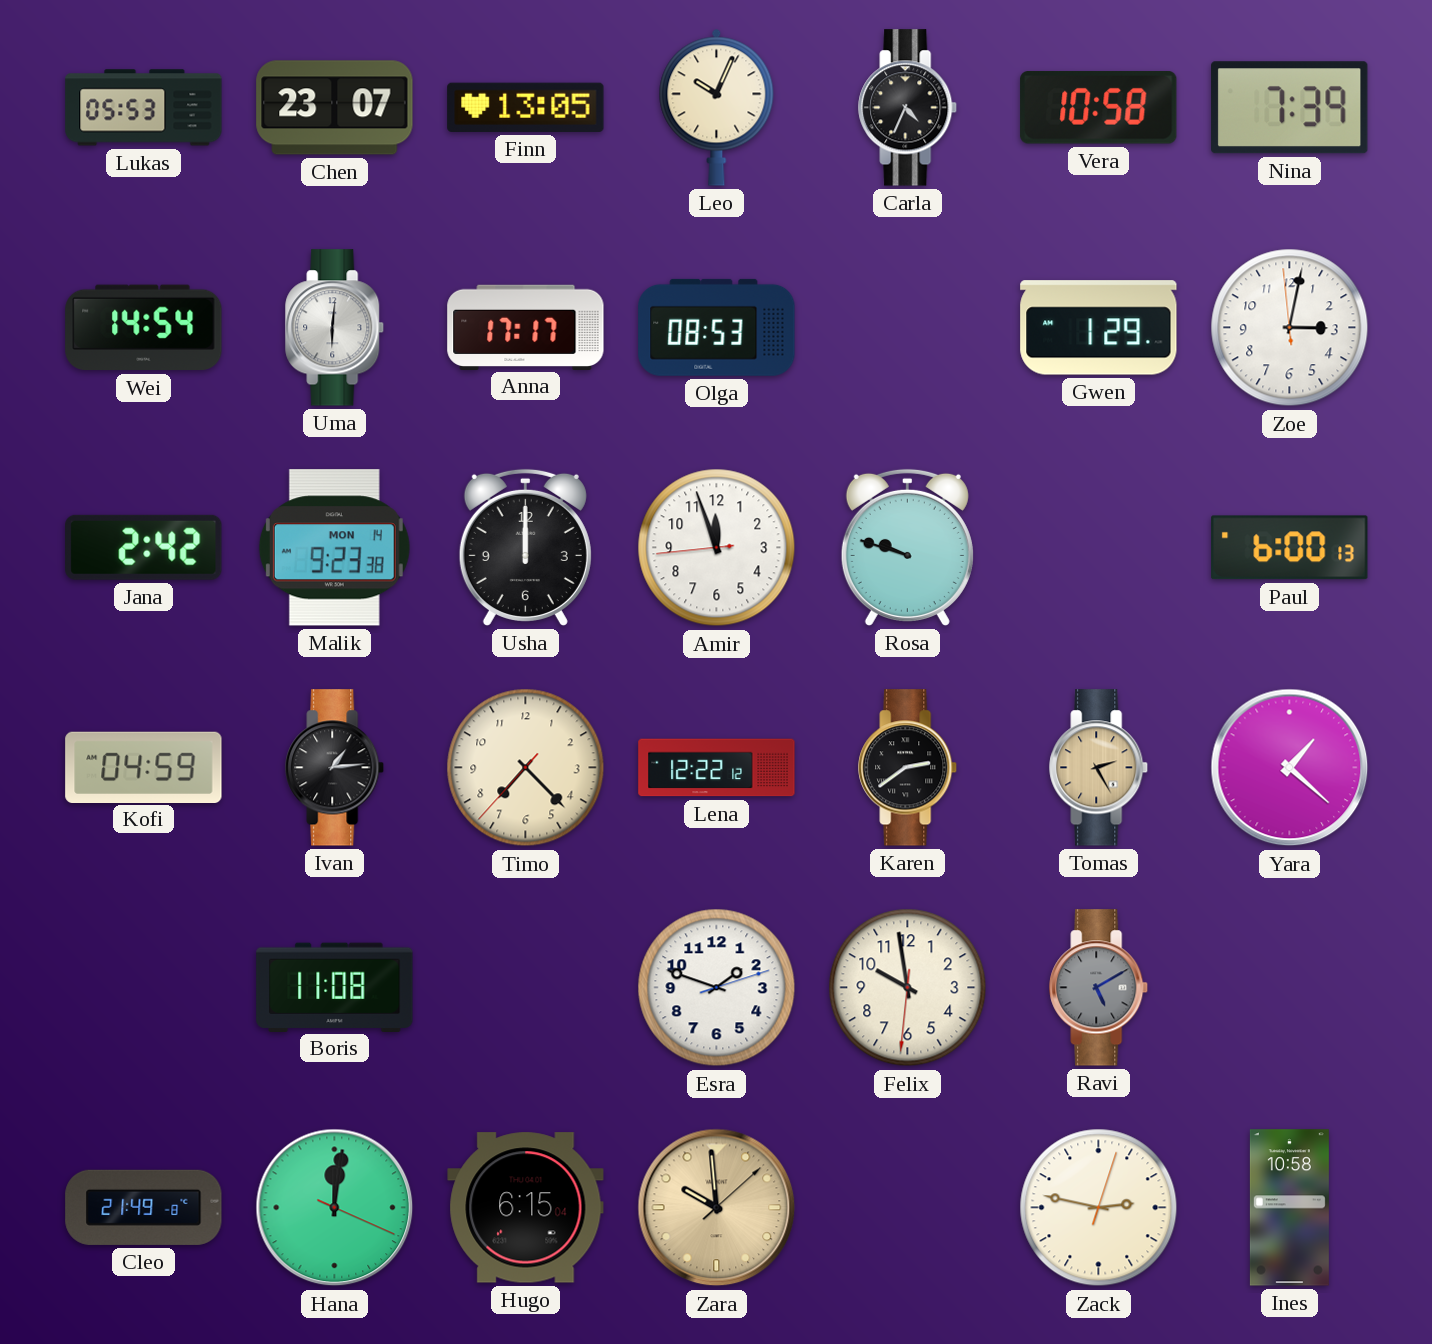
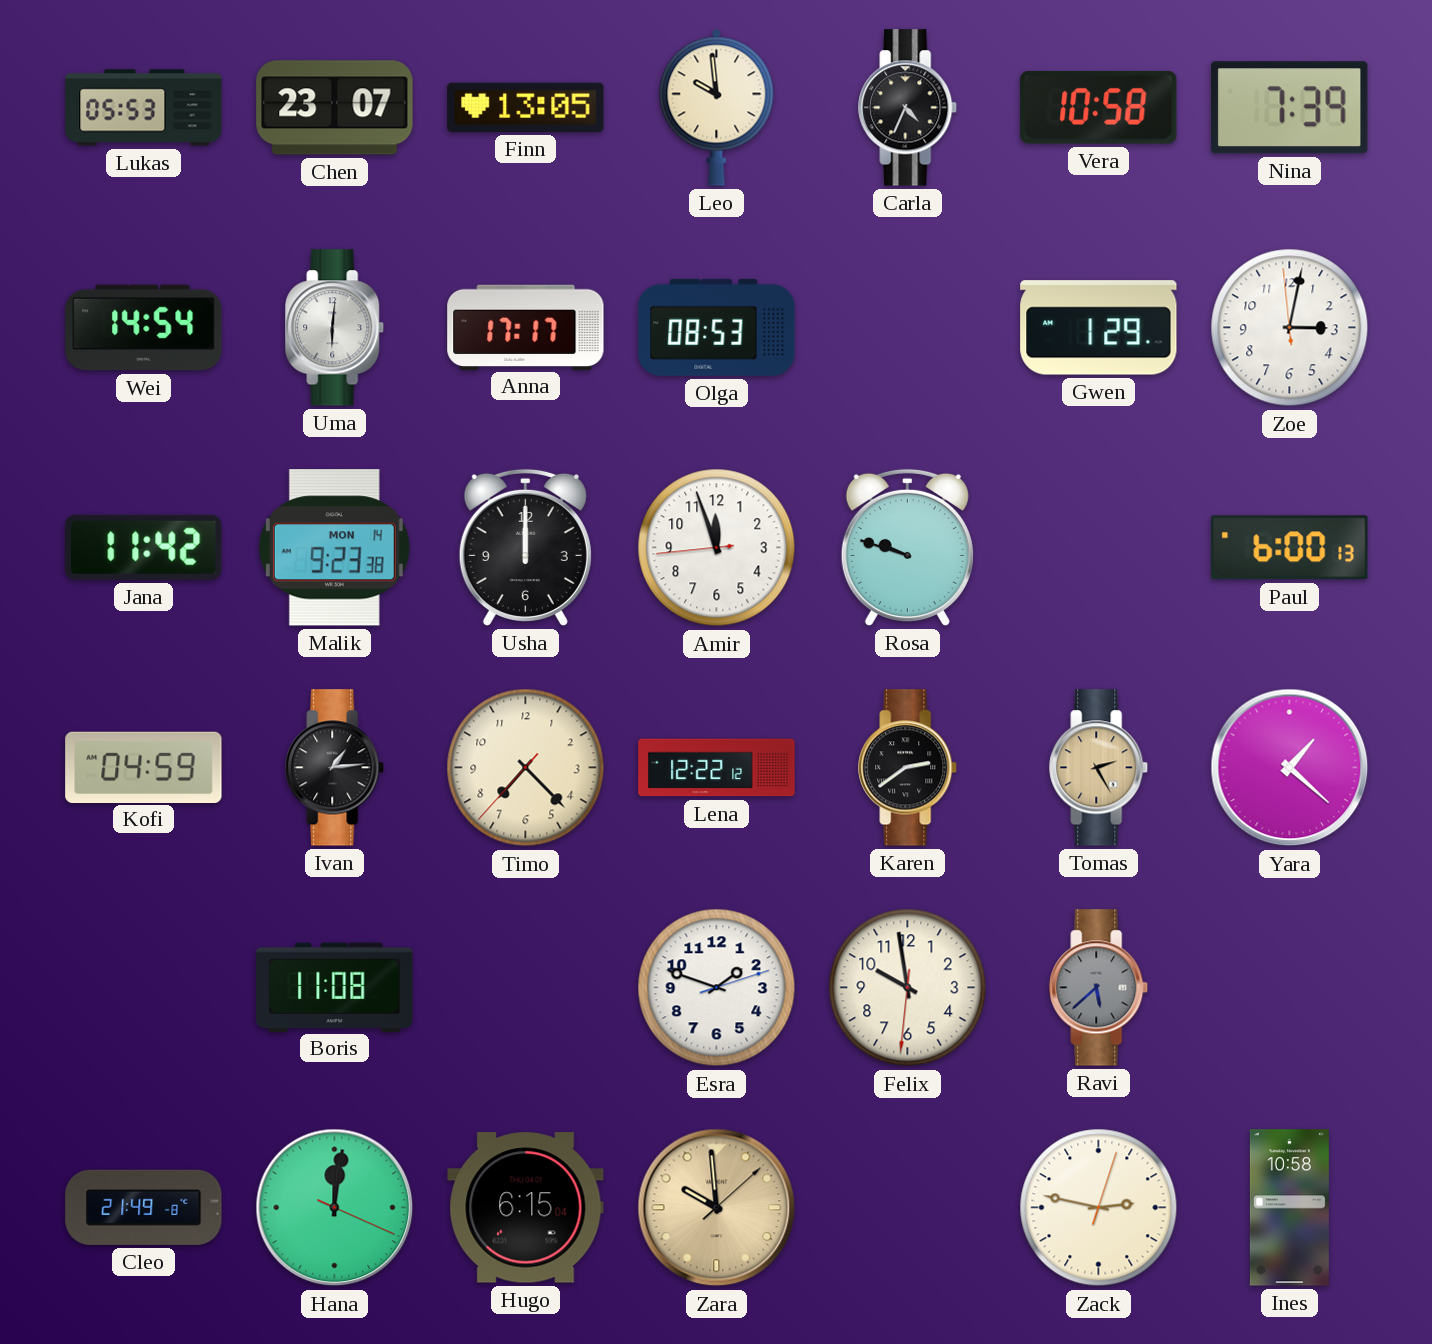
Leo: 10:04 -> 9:59 (717, 107)
Jana: 2:42 -> 11:42 (144, 547)
Ravi: 5:10 -> 5:38 (1099, 988)
